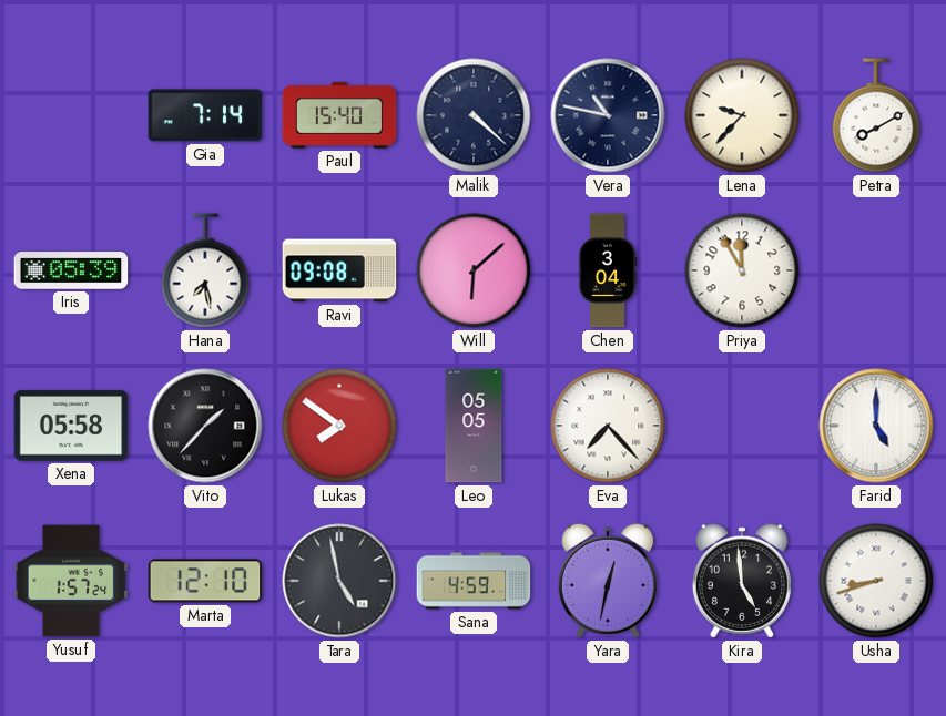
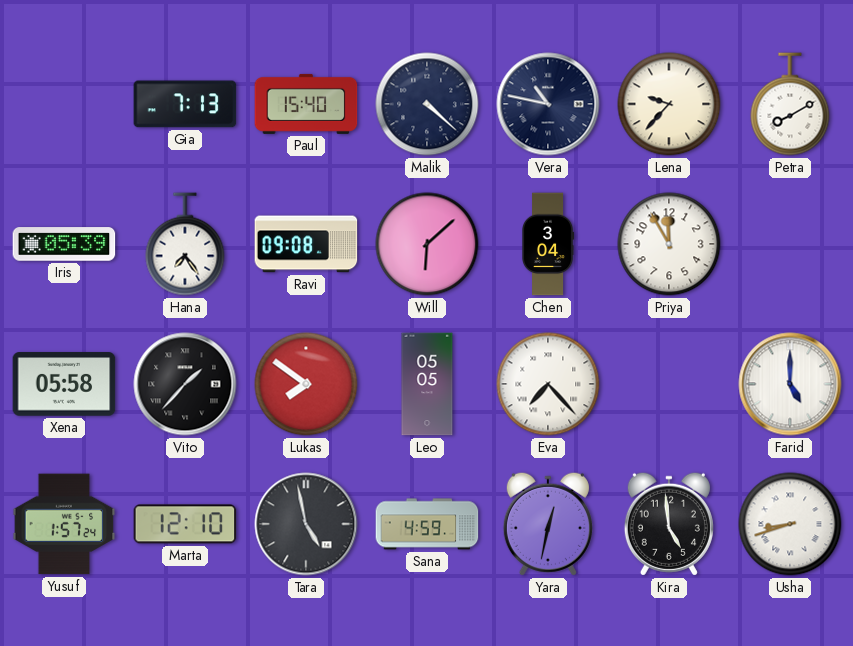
Gia: 7:14 -> 7:13 (185, 104)
Hana: 7:28 -> 7:24 (185, 244)
